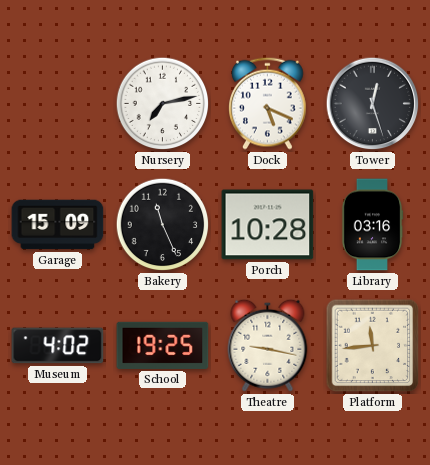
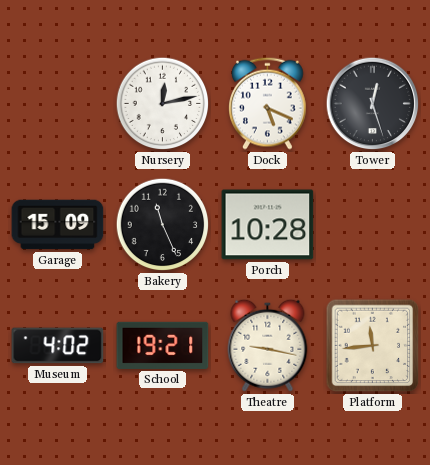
Nursery: 7:13 -> 12:13 (163, 104)
Library: 03:16 -> none (372, 225)
School: 19:25 -> 19:21 (163, 345)
